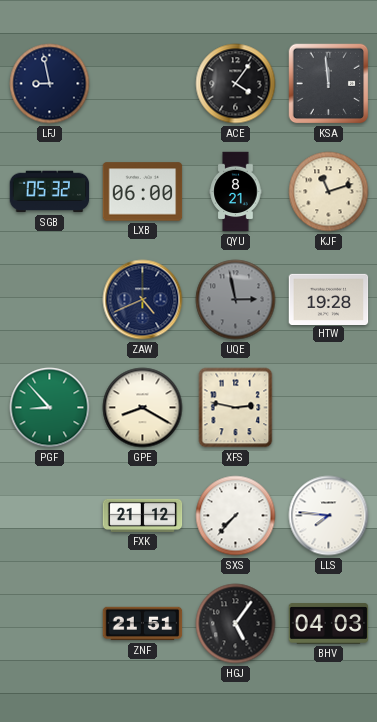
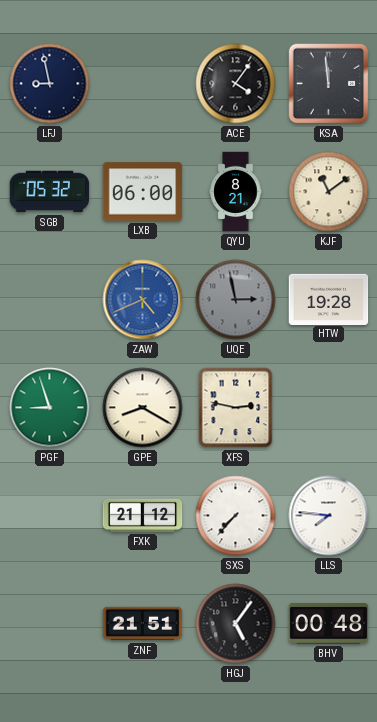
KJF: 11:12 -> 11:09 (329, 192)
ZAW dial: navy -> blue (143, 300)
PGF: 8:53 -> 8:57 (50, 408)
BHV: 04:03 -> 00:48 (329, 624)
